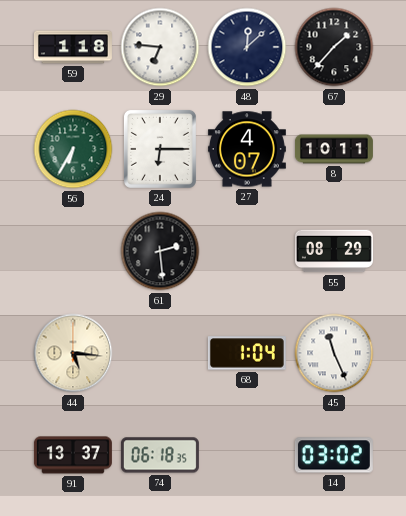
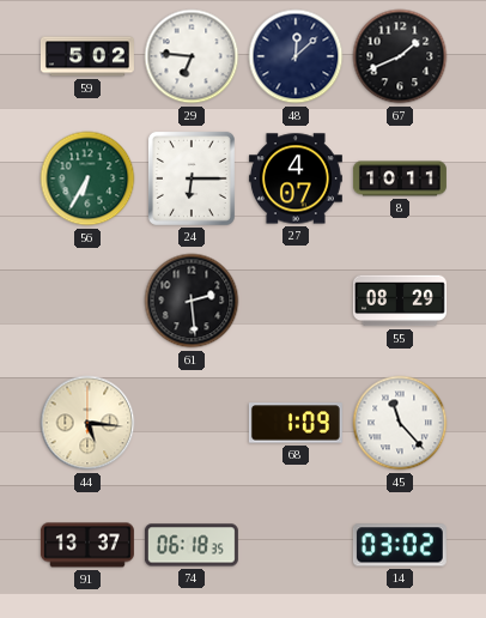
59: 1:18 -> 5:02 (87, 56)
67: 1:37 -> 1:41 (400, 56)
68: 1:04 -> 1:09 (296, 423)
45: 11:26 -> 11:23 (400, 423)
